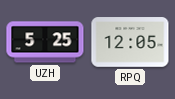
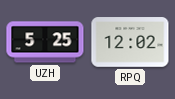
RPQ: 12:05 -> 12:02 (130, 42)
